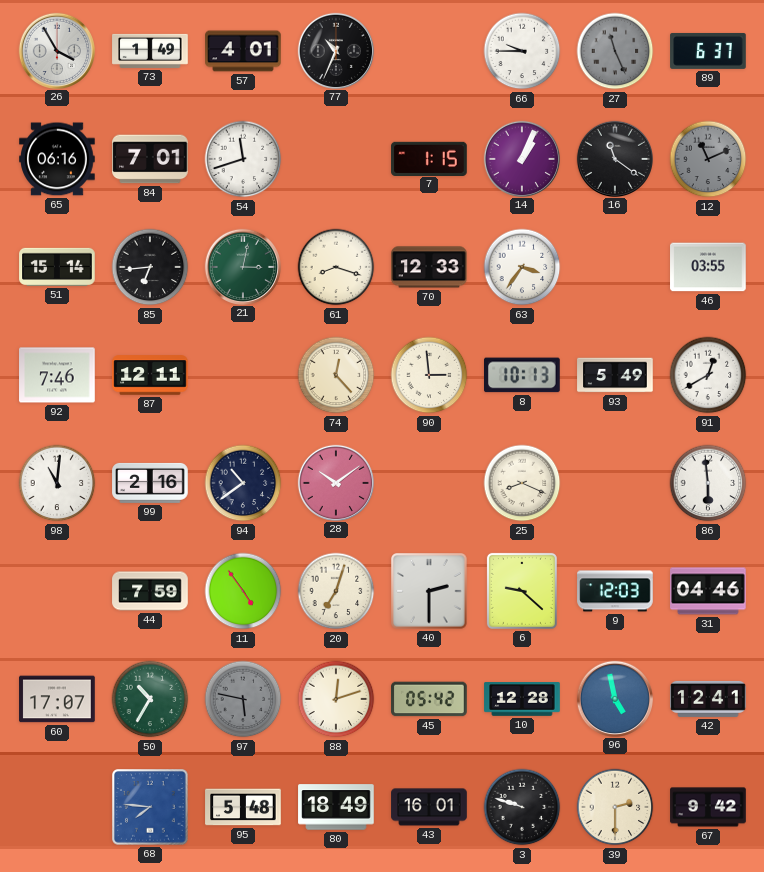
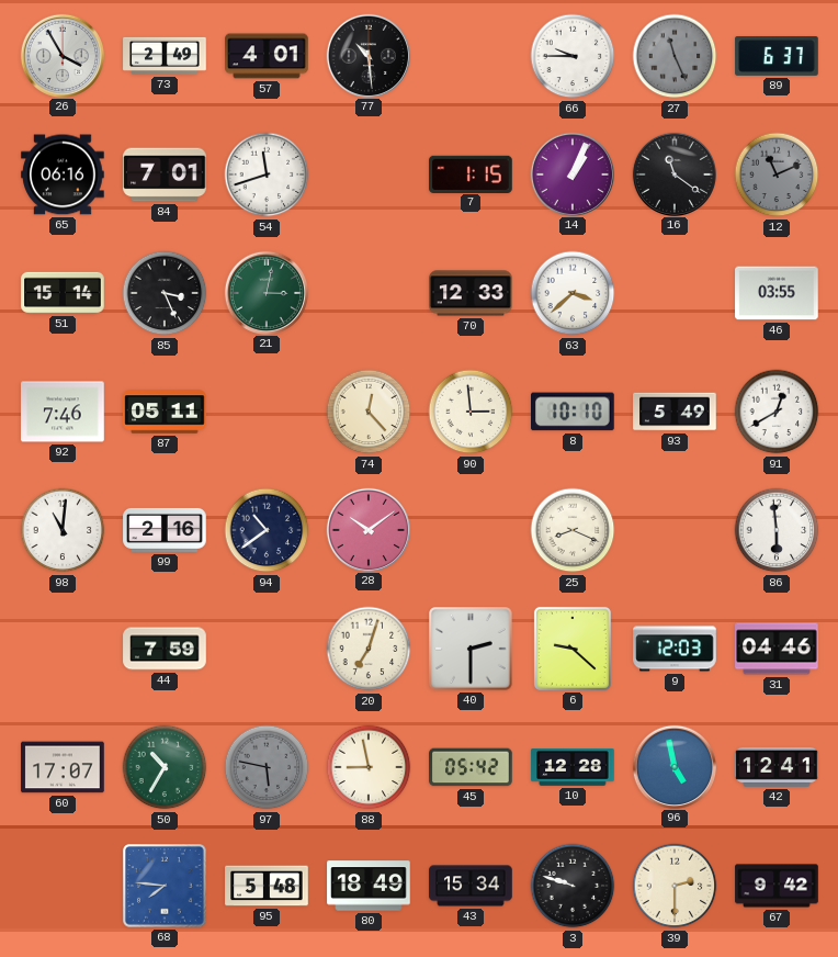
73: 1:49 -> 2:49 (165, 56)
77: 10:34 -> 10:29 (367, 55)
85: 6:44 -> 3:26 (165, 293)
61: 8:18 -> none (336, 267)
63: 3:36 -> 3:38 (573, 293)
87: 12:11 -> 05:11 (165, 412)
8: 10:13 -> 10:10 (574, 412)
11: 4:54 -> none (243, 591)
88: 12:12 -> 8:58 (369, 767)
43: 16:01 -> 15:34 (471, 886)
